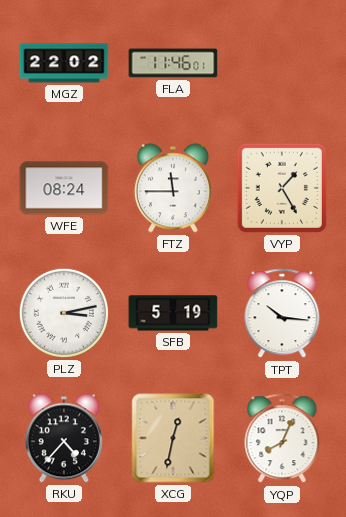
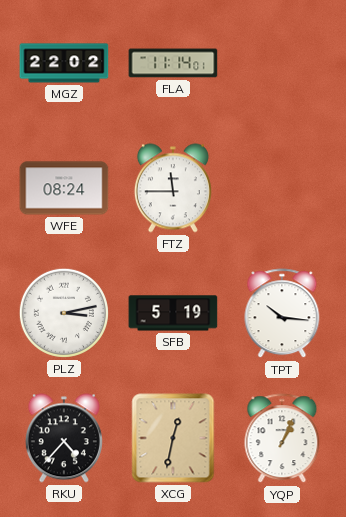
FLA: 11:46 -> 11:14 (173, 63)
VYP: 1:25 -> none (282, 188)
YQP: 8:04 -> 1:04 (282, 439)
